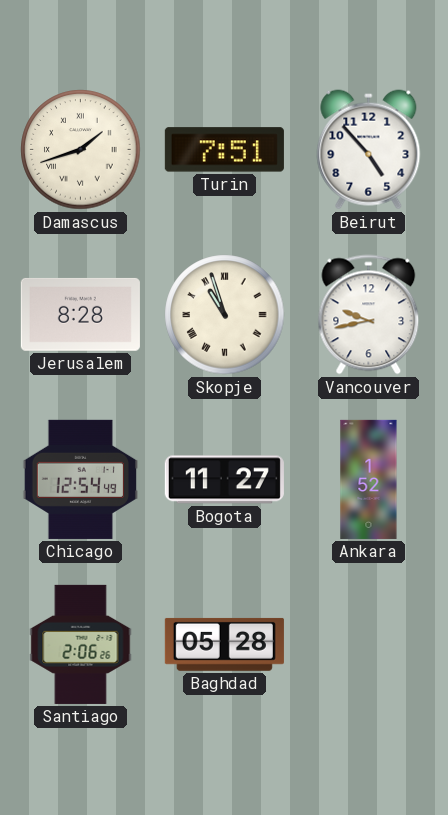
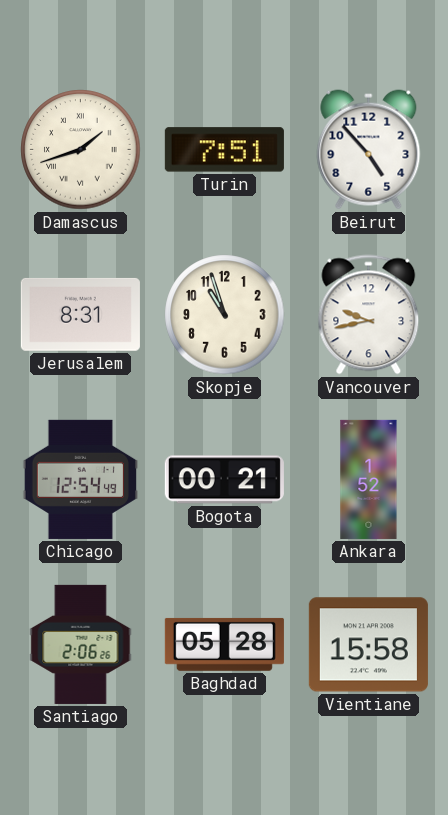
Jerusalem: 8:28 -> 8:31 (80, 314)
Skopje numerals: Roman -> Arabic (225, 315)
Bogota: 11:27 -> 00:21 (224, 480)
Vientiane: none -> 15:58 (368, 645)
